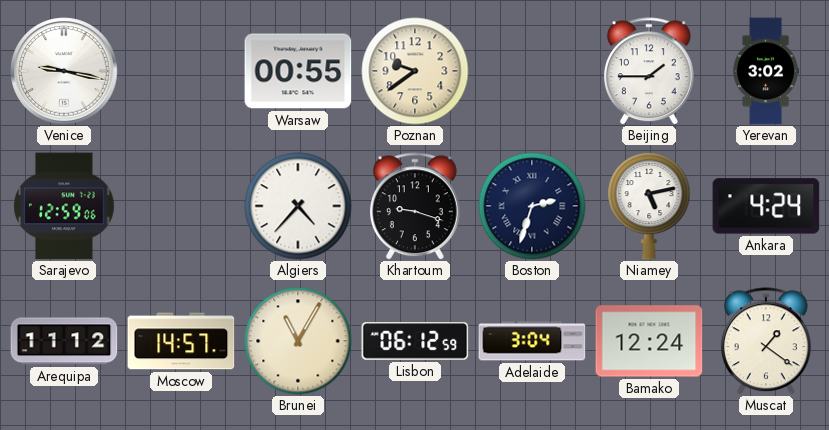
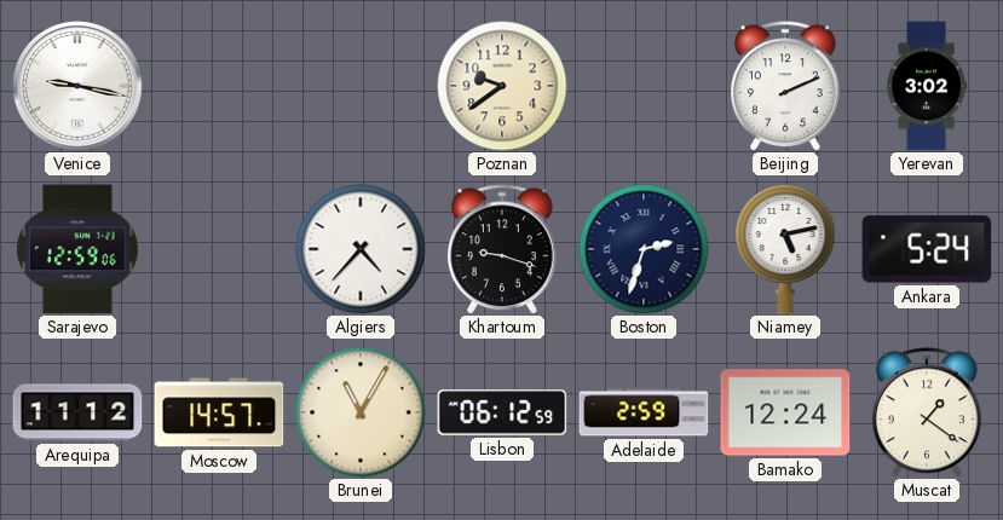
Warsaw: 00:55 -> none (298, 71)
Beijing: 1:45 -> 2:11 (785, 86)
Ankara: 4:24 -> 5:24 (927, 249)
Adelaide: 3:04 -> 2:59 (644, 412)
